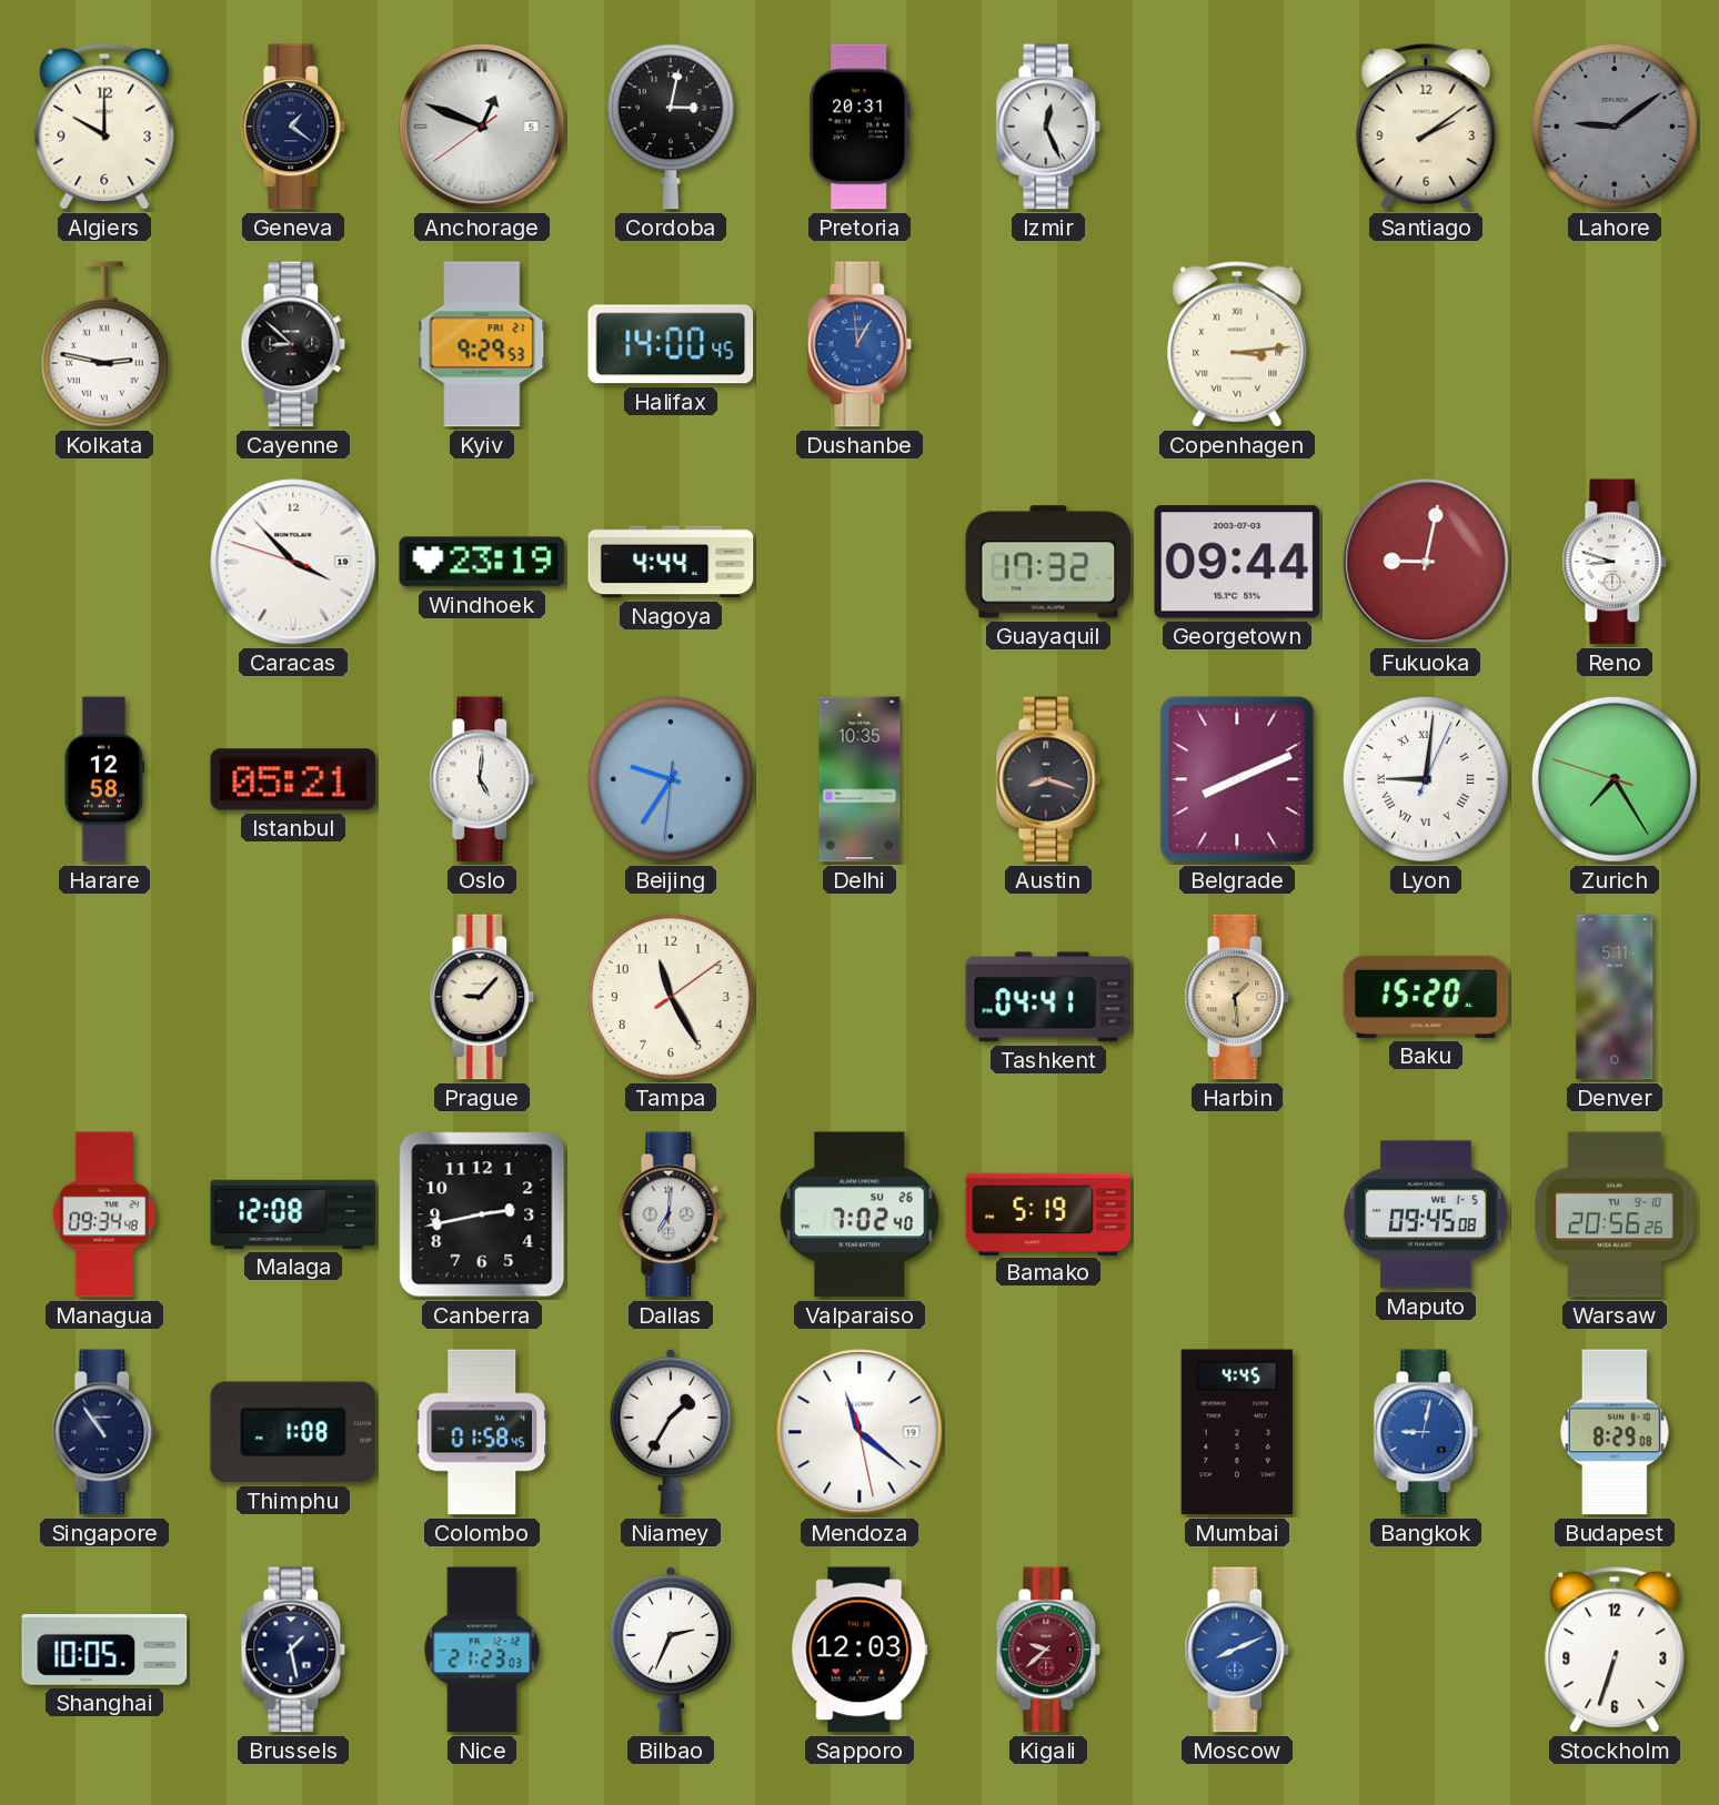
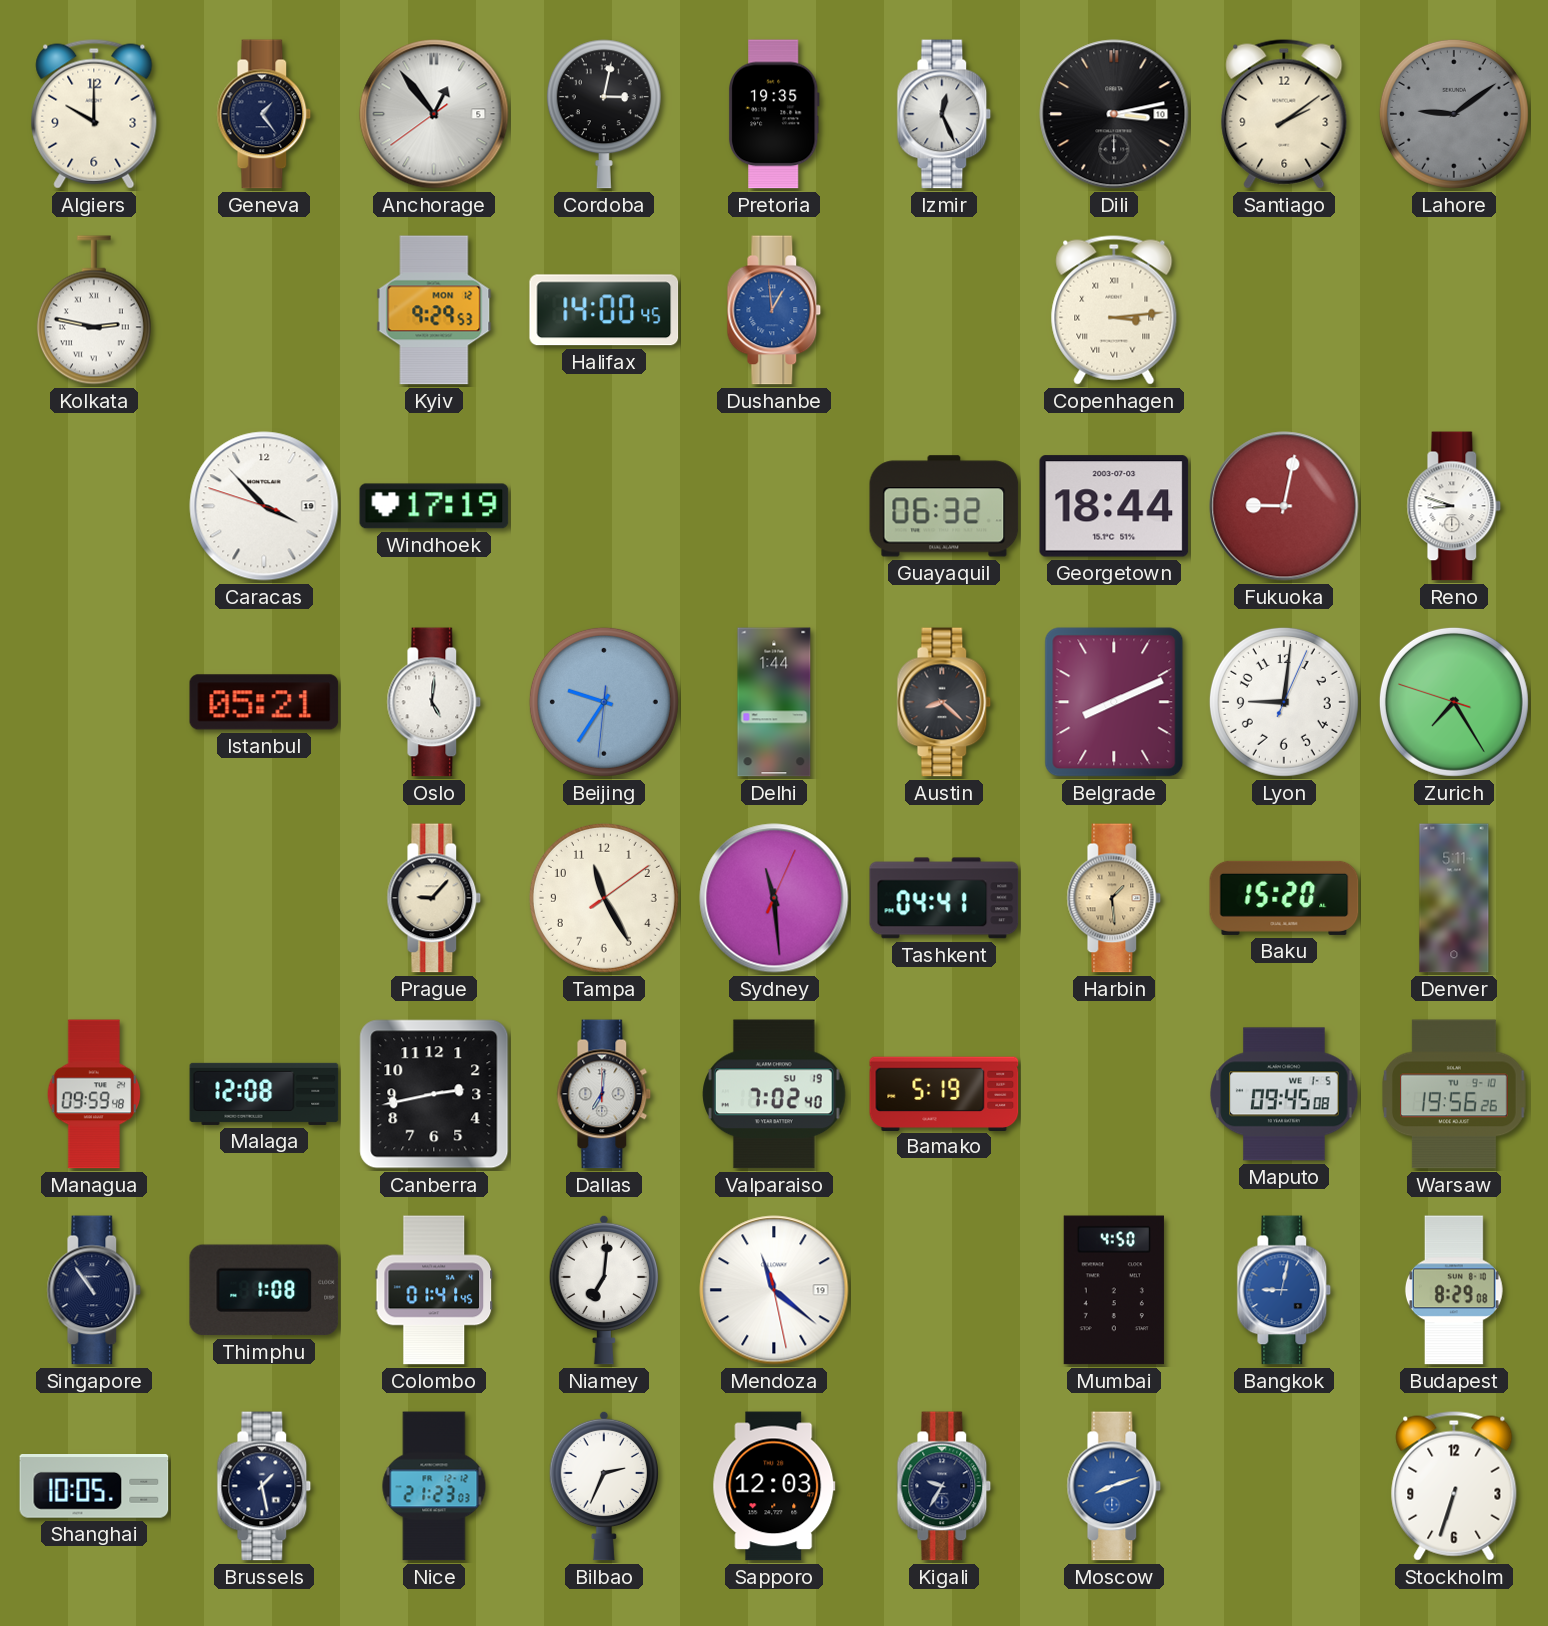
Geneva: 1:21 -> 1:24 (264, 114)
Anchorage: 12:48 -> 12:53 (434, 114)
Pretoria: 20:31 -> 19:35 (774, 114)
Dili: none -> 3:13 (1114, 114)
Cayenne: 8:52 -> none (293, 344)
Kyiv date: FRI 21 -> MON 12 (434, 310)
Windhoek: 23:19 -> 17:19 (434, 506)
Nagoya: 4:44 -> none (671, 562)
Guayaquil: 17:32 -> 06:32 (944, 506)
Georgetown: 09:44 -> 18:44 (1114, 506)
Harare: 12:58 -> none (104, 779)
Delhi: 10:35 -> 1:44 (774, 702)
Austin: 8:18 -> 8:22 (944, 702)
Lyon numerals: Roman -> Arabic (1284, 702)
Sydney: none -> 11:29 (774, 898)
Managua: 09:34 -> 09:59 (94, 1094)
Valparaiso date: SU 26 -> SU 19 (774, 1094)
Warsaw: 20:56 -> 19:56 (1455, 1094)
Colombo: 01:58 -> 01:41 (434, 1290)
Niamey: 1:35 -> 7:01 (603, 1290)
Mumbai: 4:45 -> 4:50 (1114, 1290)
Kigali: 9:38 -> 9:35 (944, 1486)
Kigali dial: burgundy -> navy (944, 1486)
Moscow: 8:11 -> 8:12 (1114, 1486)
